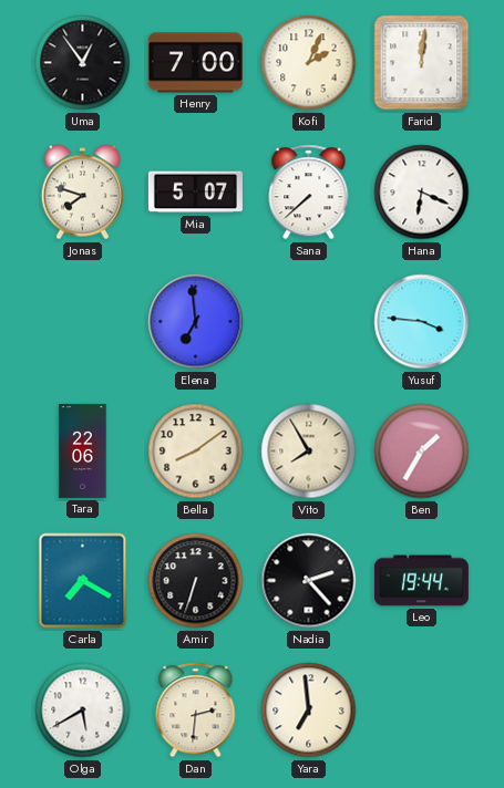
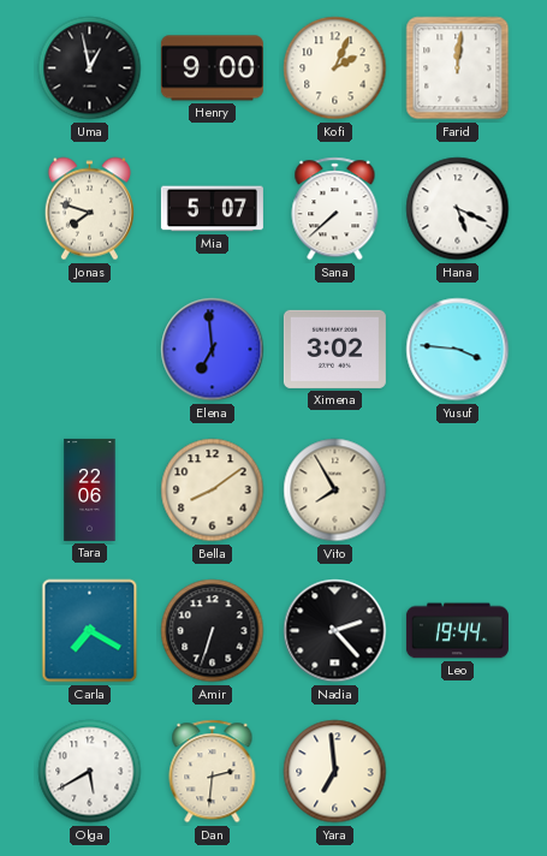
Uma: 12:54 -> 12:58 (90, 69)
Henry: 7:00 -> 9:00 (212, 69)
Hana: 6:19 -> 5:19 (458, 209)
Ximena: none -> 3:02 (334, 349)
Ben: 1:35 -> none (422, 452)
